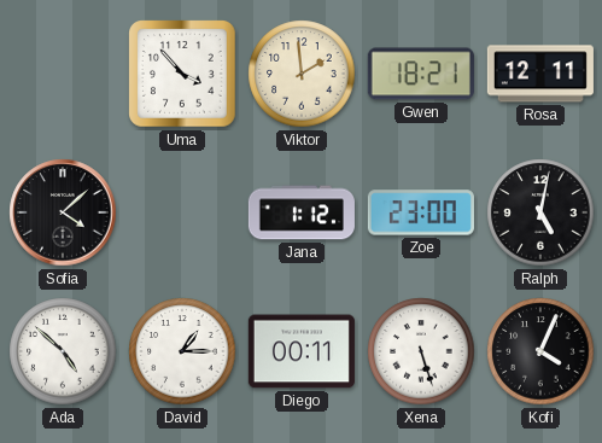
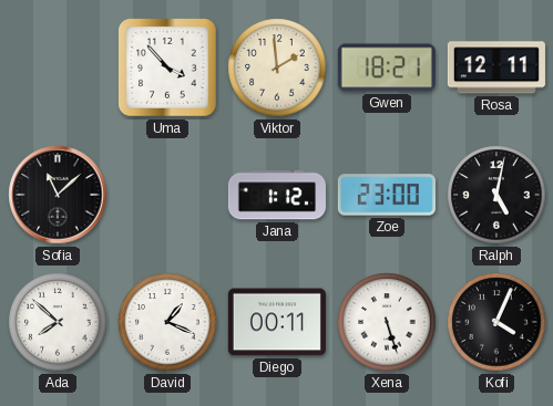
Sofia: 4:08 -> 11:08 (58, 195)
Ada: 4:52 -> 7:52 (58, 322)
David: 1:15 -> 1:19 (167, 322)
